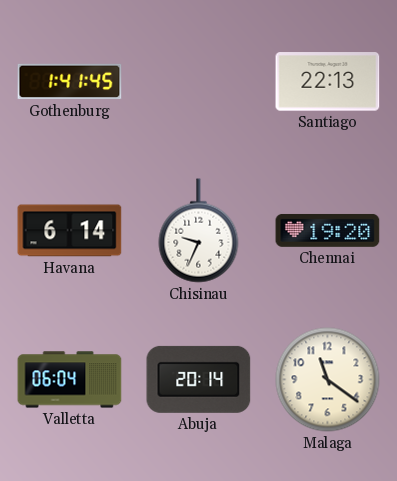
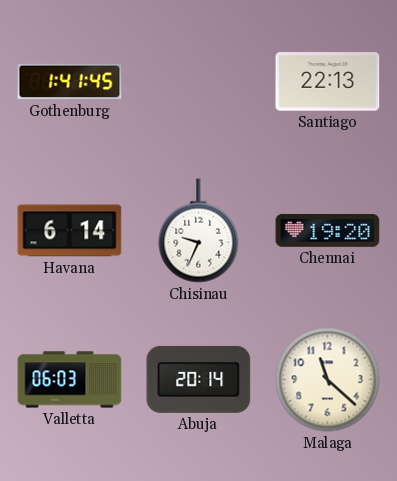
Valletta: 06:04 -> 06:03 (70, 380)
Malaga: 11:21 -> 11:22 (328, 380)
